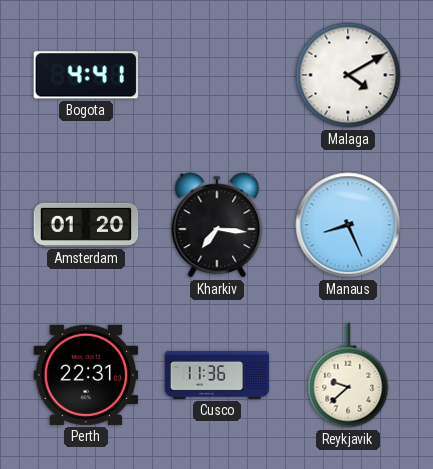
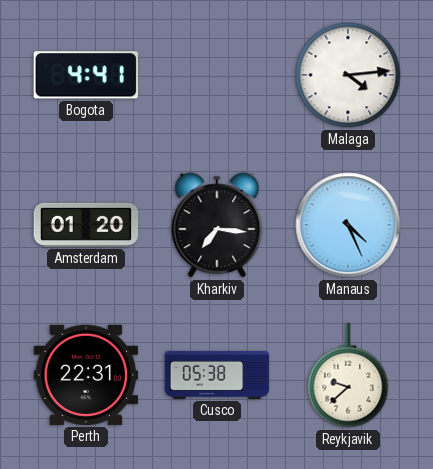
Malaga: 4:10 -> 4:14 (348, 75)
Manaus: 8:26 -> 4:26 (348, 225)
Cusco: 11:36 -> 05:38 (217, 375)
